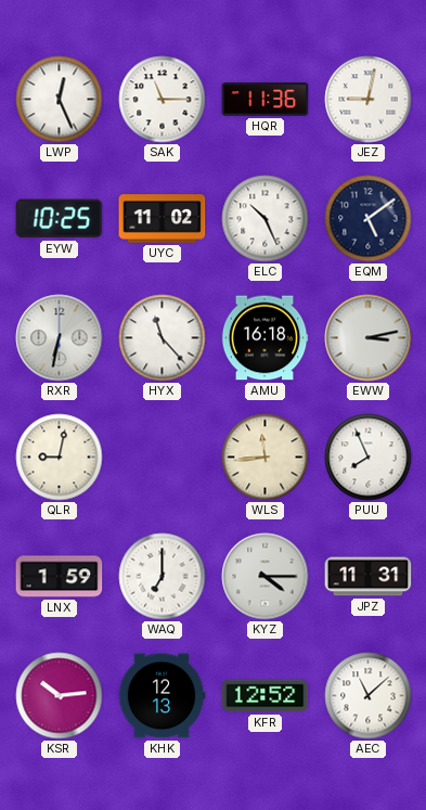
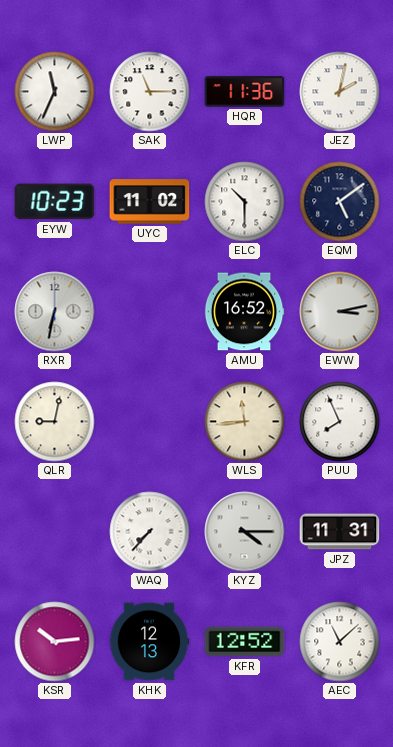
LWP: 12:26 -> 11:34 (55, 92)
JEZ: 9:02 -> 2:02 (340, 92)
EYW: 10:25 -> 10:23 (55, 202)
ELC: 10:26 -> 10:30 (245, 202)
HYX: 11:23 -> none (163, 338)
AMU: 16:18 -> 16:52 (244, 312)
LNX: 1:59 -> none (60, 577)
WAQ: 7:00 -> 7:37 (150, 532)
